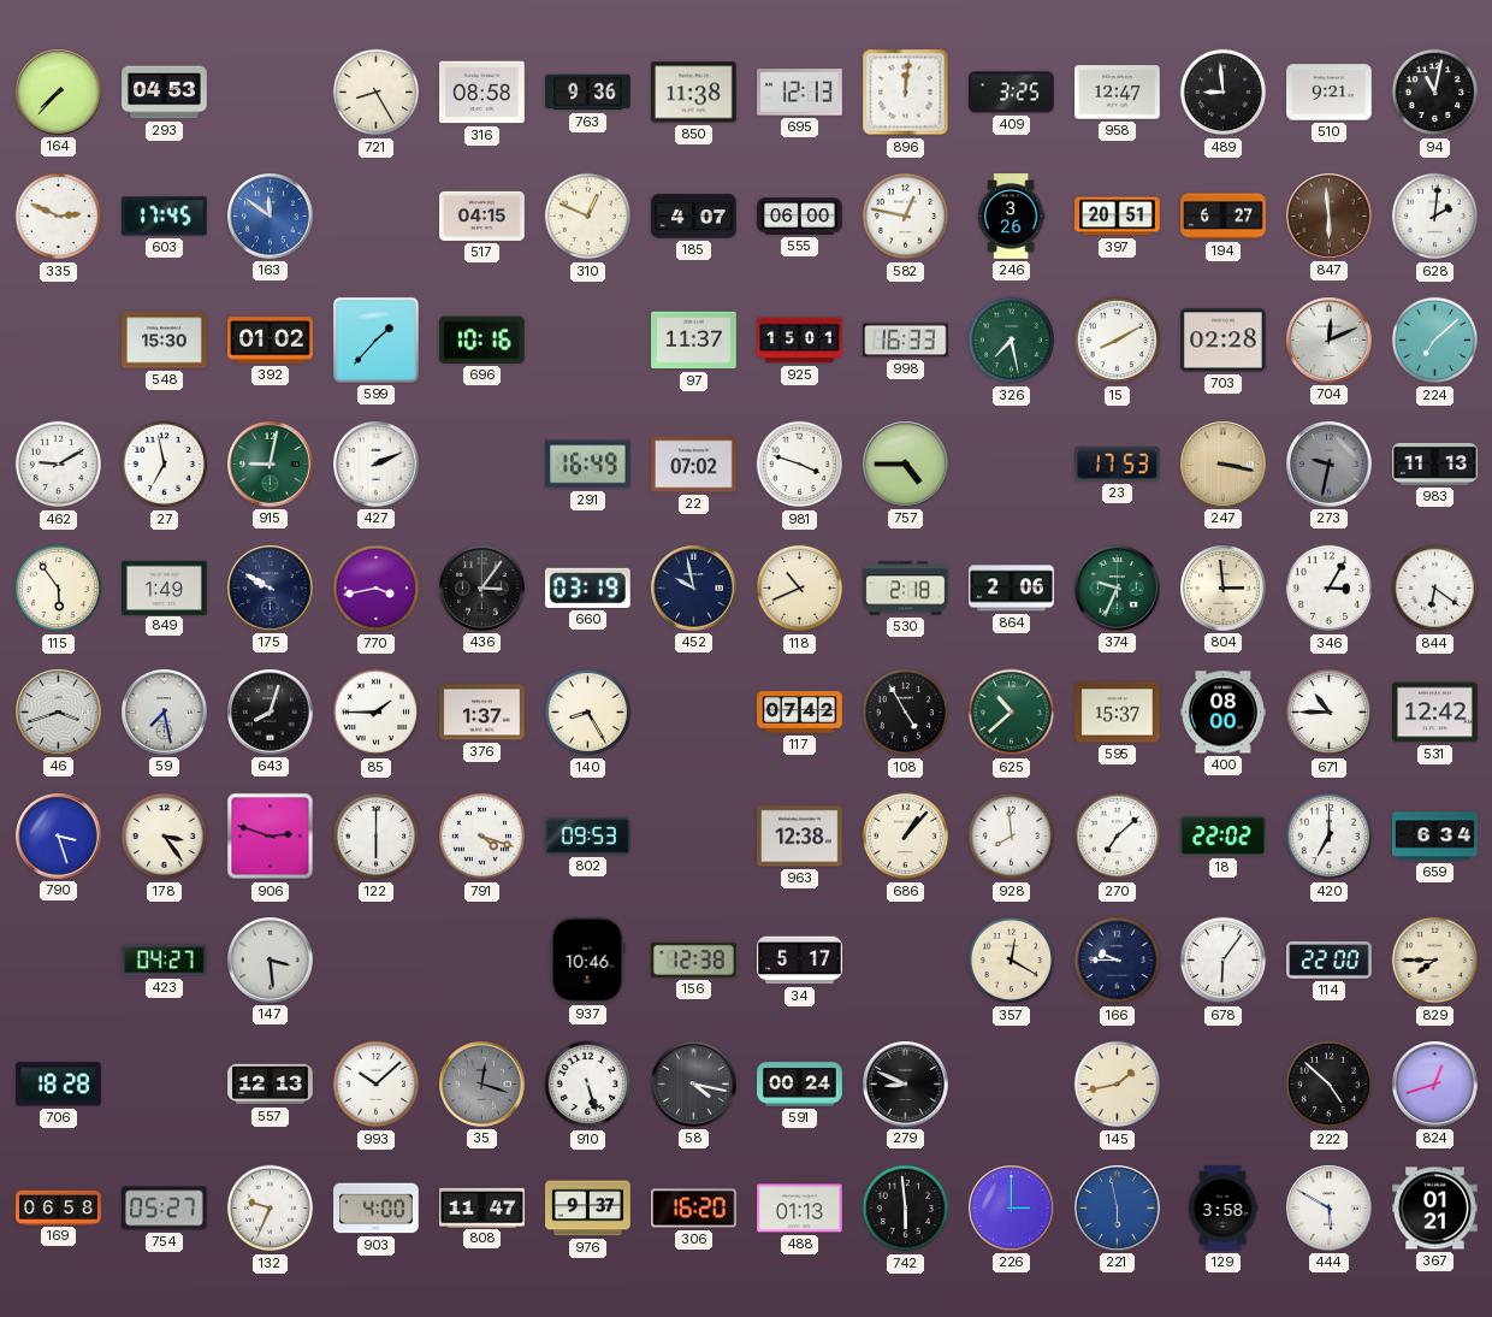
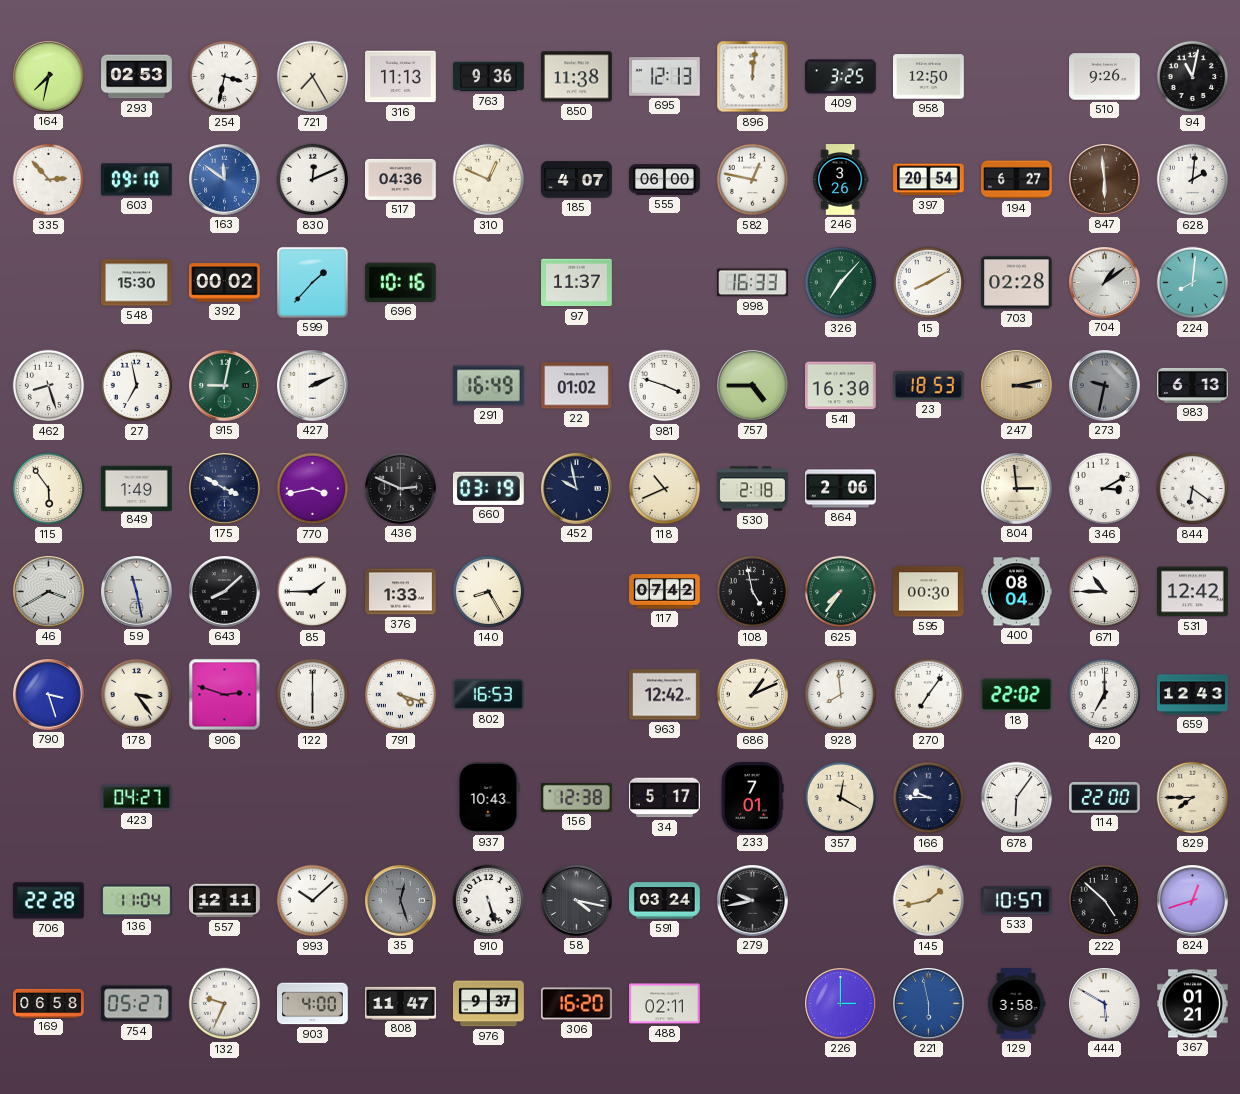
164: 7:37 -> 7:32 (49, 77)
293: 04:53 -> 02:53 (137, 77)
254: none -> 3:32 (225, 77)
721: 8:25 -> 7:25 (313, 77)
316: 08:58 -> 11:13 (401, 77)
958: 12:47 -> 12:50 (929, 77)
489: 8:59 -> none (1224, 93)
510: 9:21 -> 9:26 (1105, 77)
335: 2:49 -> 2:53 (49, 180)
603: 17:45 -> 09:10 (137, 180)
830: none -> 12:11 (313, 180)
517: 04:15 -> 04:36 (401, 179)
397: 20:51 -> 20:54 (929, 180)
392: 01:02 -> 00:02 (225, 283)
925: 15:01 -> none (800, 341)
326: 7:28 -> 7:07 (841, 283)
704: 12:11 -> 1:09 (1105, 283)
224: 7:08 -> 8:01 (1193, 283)
462: 9:10 -> 8:27 (49, 386)
22: 07:02 -> 01:02 (577, 386)
541: none -> 16:30 (841, 386)
23: 17:53 -> 18:53 (929, 385)
247: 3:17 -> 3:13 (1017, 386)
983: 11:13 -> 6:13 (1193, 385)
175: 9:50 -> 3:50 (225, 489)
436: 3:06 -> 2:49 (401, 489)
374: 9:34 -> none (1118, 589)
346: 3:05 -> 3:10 (1105, 489)
46: 3:42 -> 3:40 (49, 592)
59: 7:28 -> 11:28 (137, 592)
643: 8:03 -> 8:08 (225, 592)
376: 1:37 -> 1:33 (401, 592)
108: 4:55 -> 4:58 (753, 592)
625: 10:38 -> 7:36 (841, 592)
595: 15:37 -> 00:30 (929, 592)
400: 08:00 -> 08:04 (1017, 592)
802: 09:53 -> 16:53 (489, 695)
963: 12:38 -> 12:42 (665, 695)
686: 1:07 -> 1:11 (753, 695)
270: 7:08 -> 7:06 (929, 695)
659: 6:34 -> 12:43 (1193, 695)
147: 3:29 -> none (271, 961)
937: 10:46 -> 10:43 (488, 798)
233: none -> 7:01 (752, 798)
706: 18:28 -> 22:28 (48, 901)
136: none -> 11:04 (137, 901)
557: 12:13 -> 12:11 (225, 901)
35: 12:18 -> 12:27 (401, 901)
591: 00:24 -> 03:24 (665, 901)
279: 8:49 -> 9:43 (753, 901)
533: none -> 10:57 (1017, 901)
488: 01:13 -> 02:11 (665, 1004)
742: 5:59 -> none (906, 1209)
